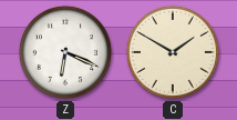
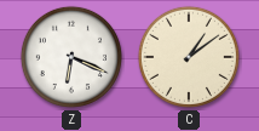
C: 1:50 -> 1:09 (189, 57)
